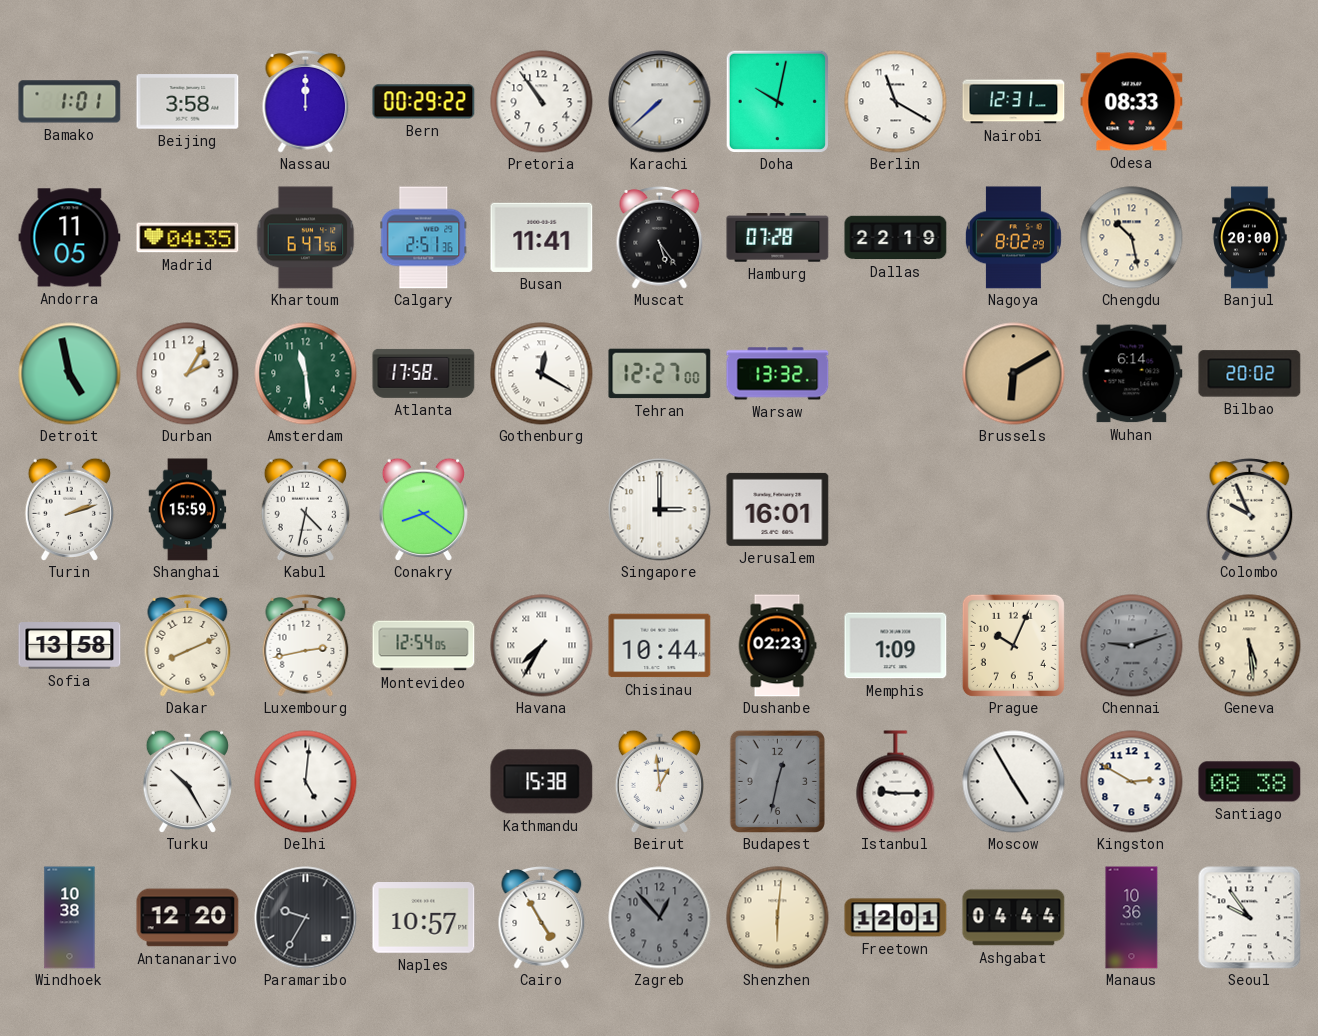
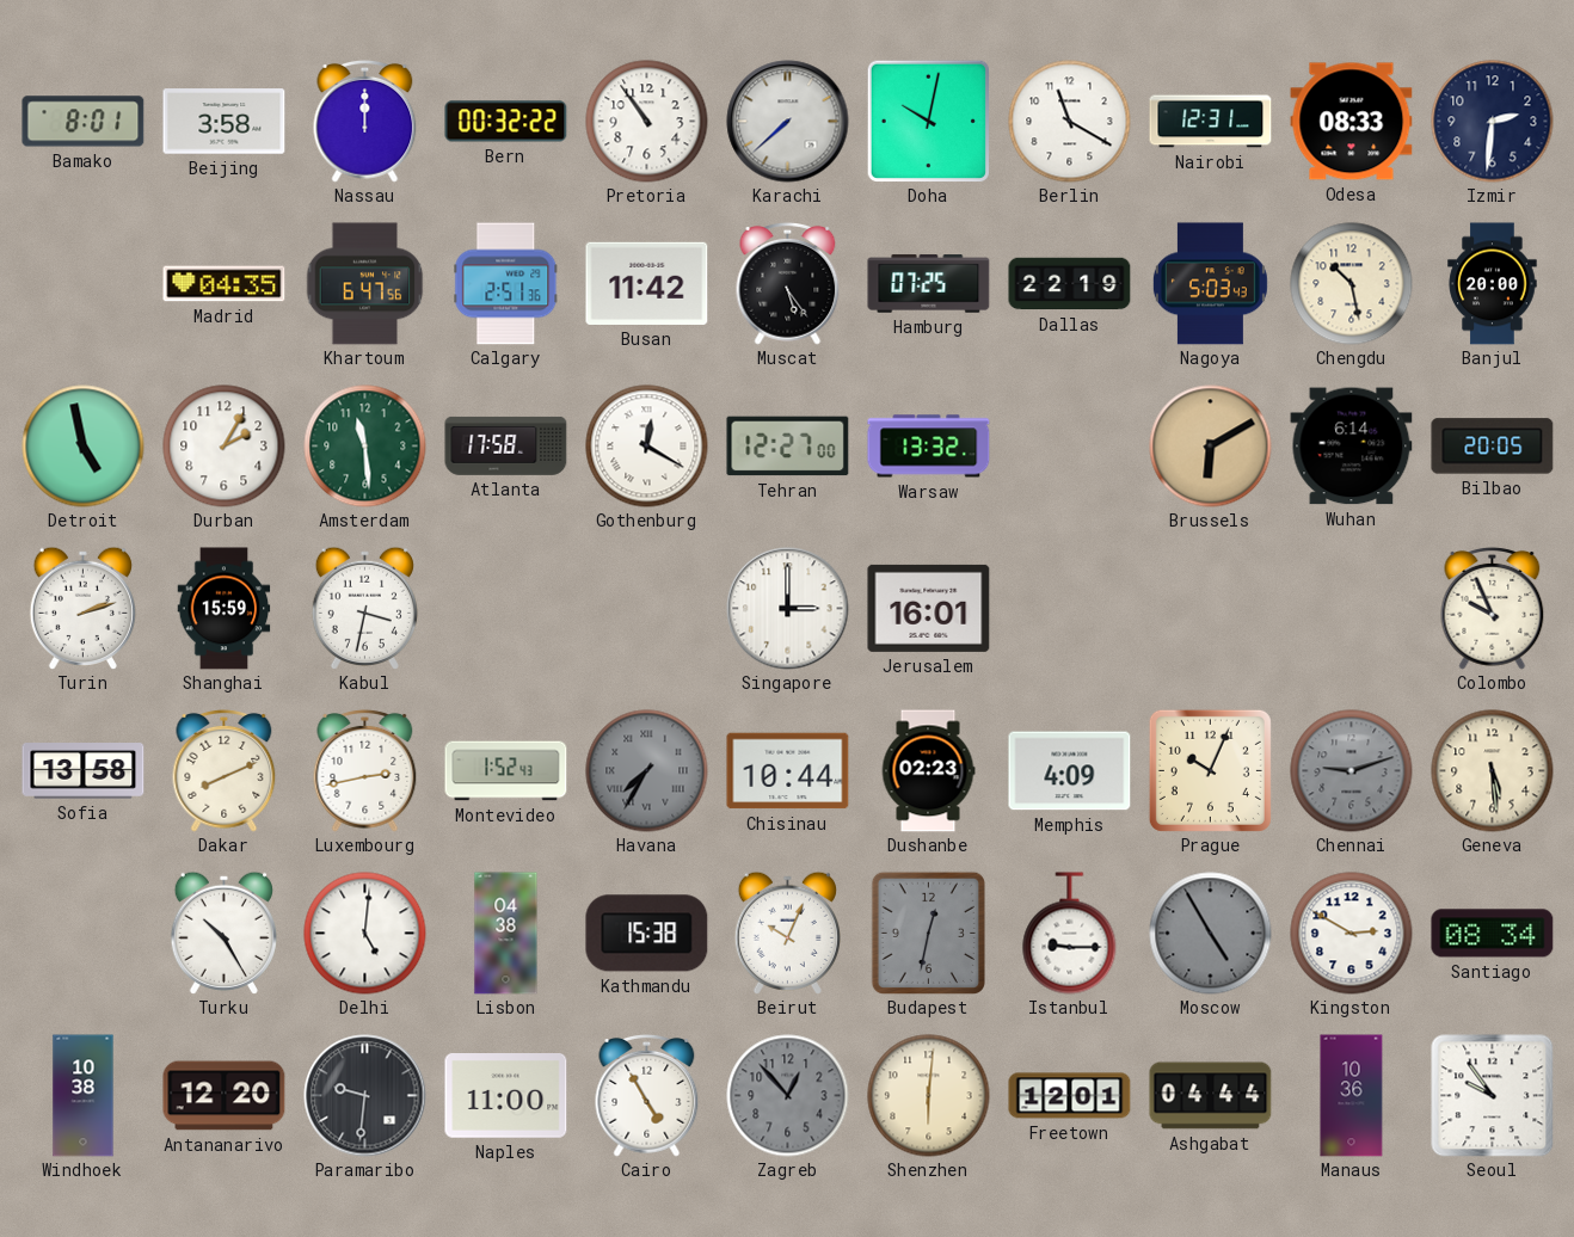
Bamako: 1:01 -> 8:01 (84, 122)
Bern: 00:29 -> 00:32 (506, 122)
Izmir: none -> 2:31 (1493, 122)
Andorra: 11:05 -> none (70, 238)
Busan: 11:41 -> 11:42 (647, 283)
Hamburg: 07:28 -> 07:25 (929, 284)
Nagoya: 8:02 -> 5:03 (1210, 284)
Bilbao: 20:02 -> 20:05 (1493, 447)
Kabul: 4:32 -> 3:32 (364, 608)
Conakry: 8:21 -> none (423, 509)
Montevideo: 12:54 -> 1:52 (506, 771)
Havana dial: white -> grey (647, 771)
Memphis: 1:09 -> 4:09 (1070, 771)
Lisbon: none -> 04:38 (506, 934)
Beirut: 12:59 -> 10:04 (787, 933)
Moscow dial: white -> grey (1211, 934)
Santiago: 08:38 -> 08:34 (1493, 934)
Paramaribo: 9:35 -> 9:31 (365, 1096)
Naples: 10:57 -> 11:00 (506, 1096)
